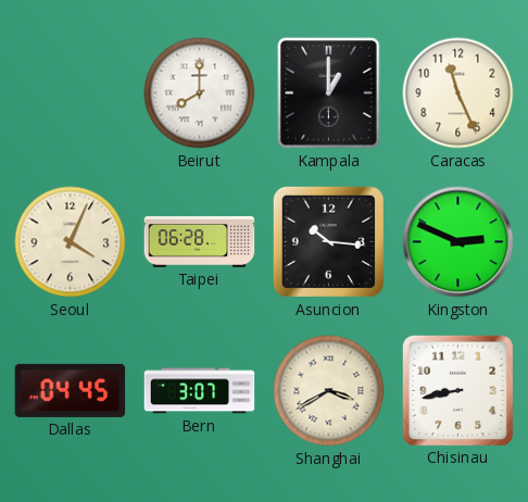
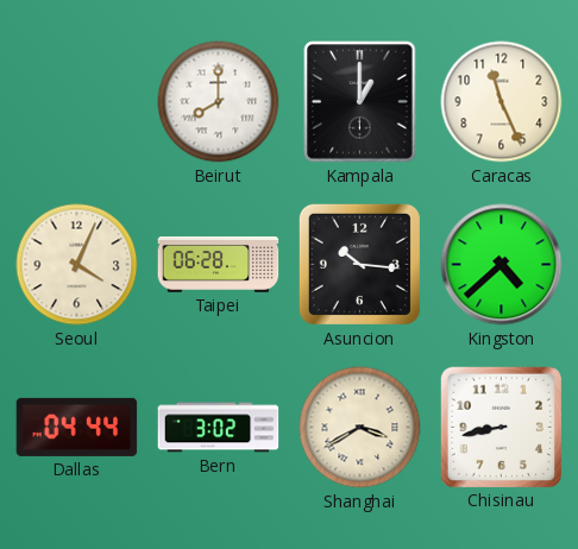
Kingston: 2:49 -> 4:38 (502, 265)
Dallas: 04:45 -> 04:44 (77, 427)
Bern: 3:07 -> 3:02 (219, 428)
